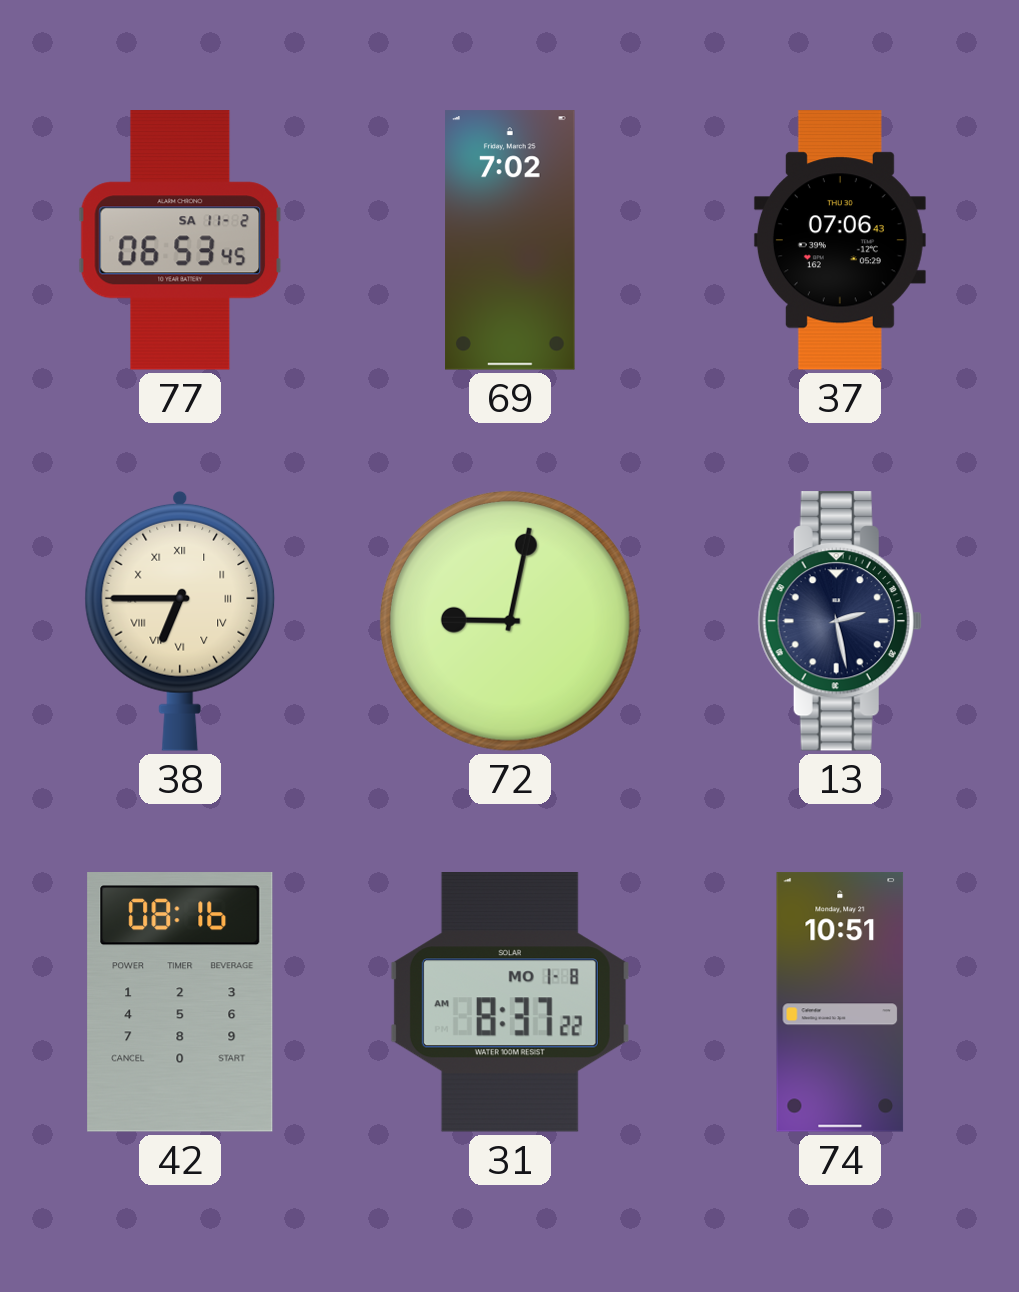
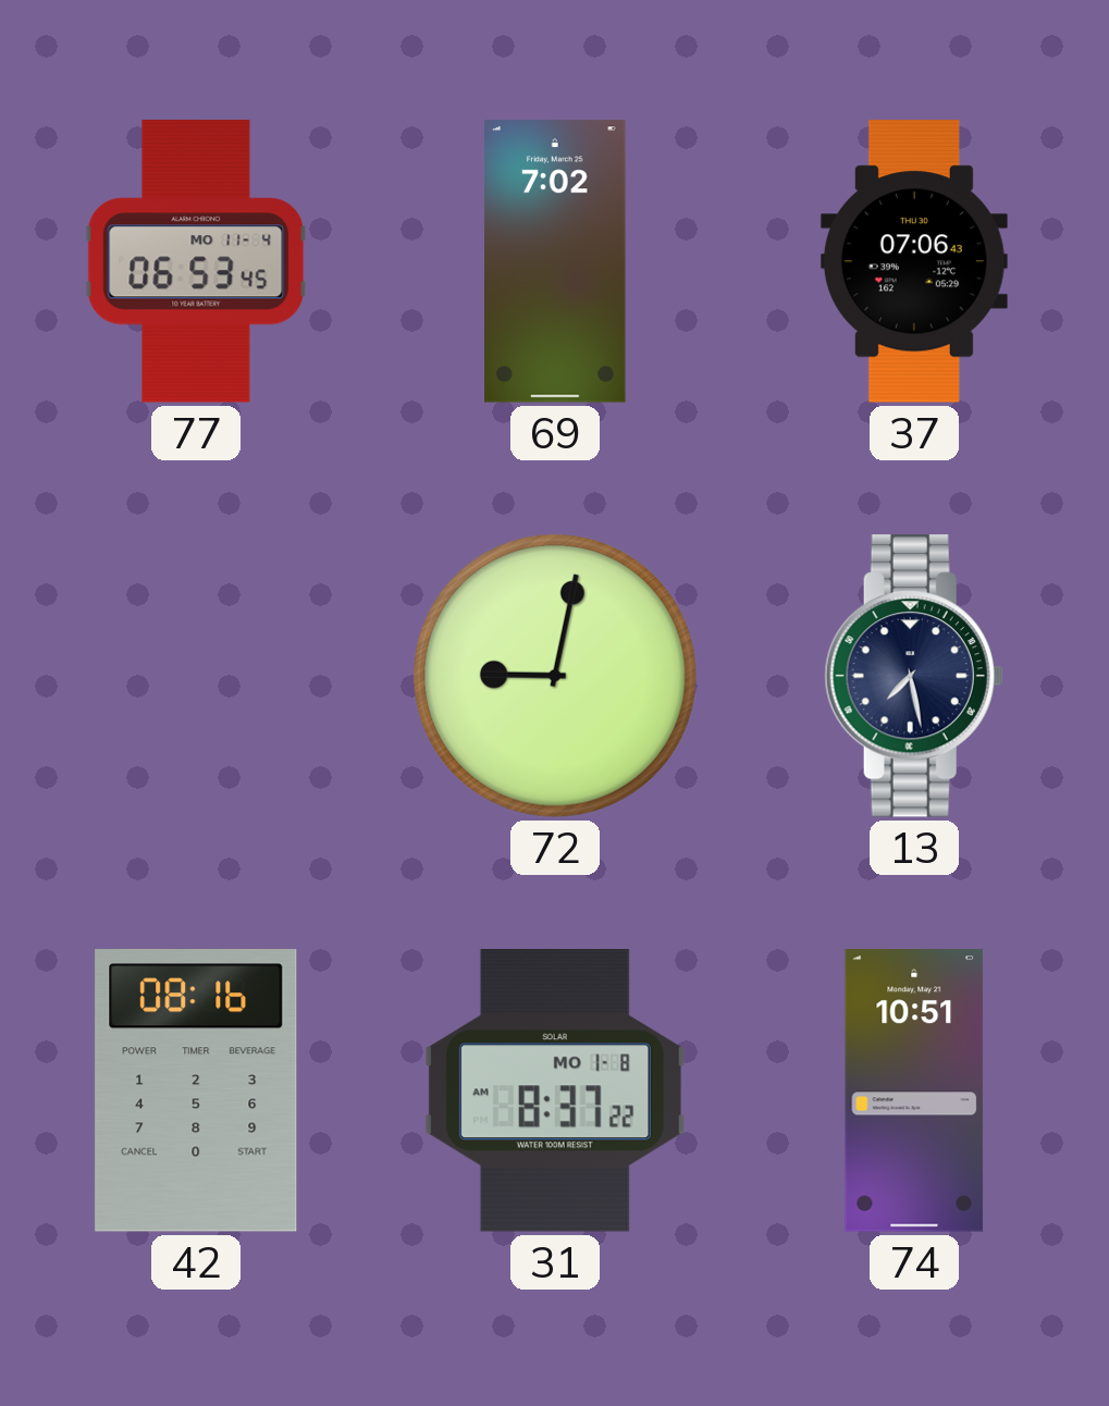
77 date: SA 11-2 -> MO 11-4 (196, 261)
38: 6:45 -> none (180, 621)
13: 2:28 -> 7:28 (914, 677)
